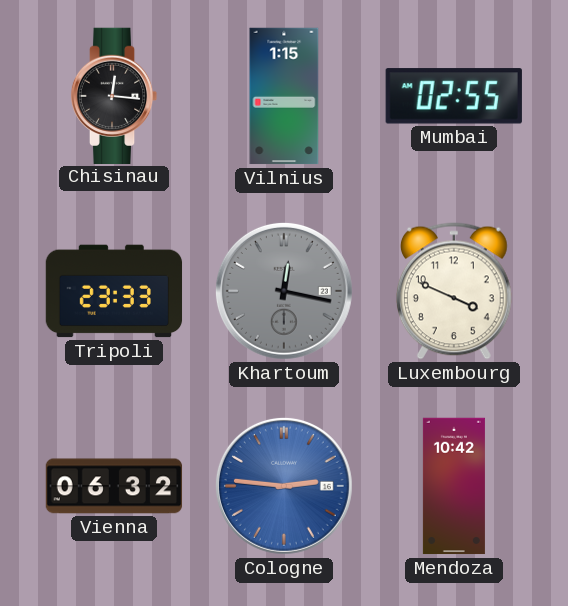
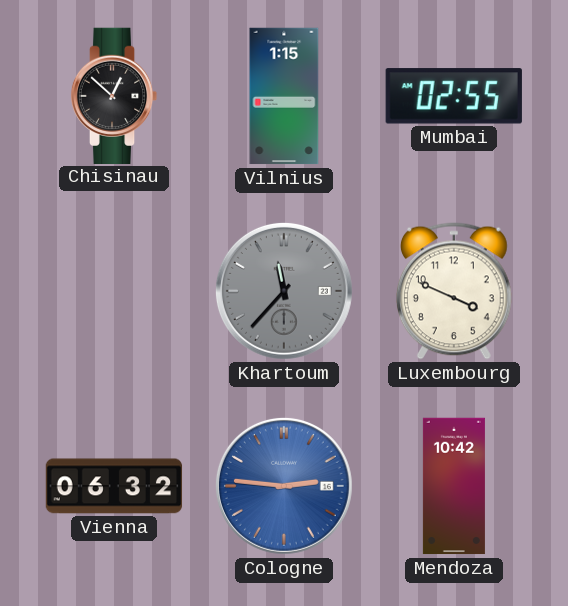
Chisinau: 12:16 -> 12:52 (114, 95)
Tripoli: 23:33 -> none (114, 291)
Khartoum: 12:17 -> 11:37 (284, 291)
